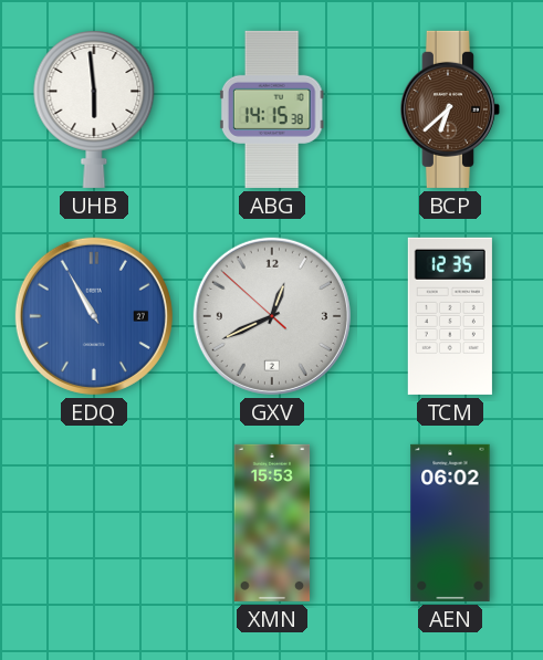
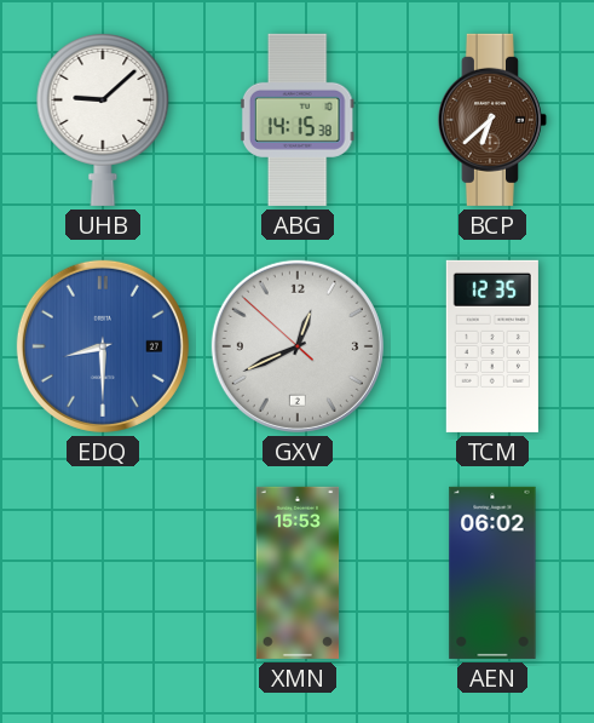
UHB: 5:59 -> 9:08 (103, 119)
EDQ: 10:55 -> 8:30 (103, 346)
